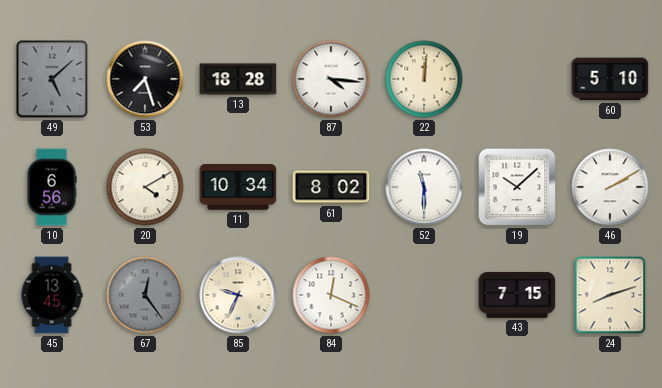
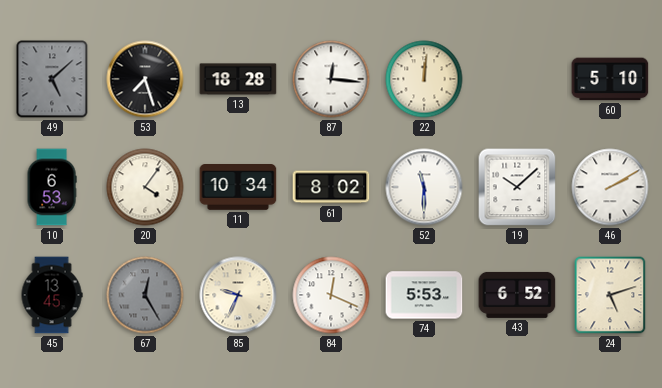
87: 4:16 -> 12:16 (331, 79)
10: 6:56 -> 6:53 (52, 187)
20: 4:10 -> 4:06 (145, 187)
67: 12:24 -> 12:25 (145, 295)
74: none -> 5:53 (424, 295)
43: 7:15 -> 6:52 (517, 295)
24: 8:12 -> 5:12 (610, 295)
